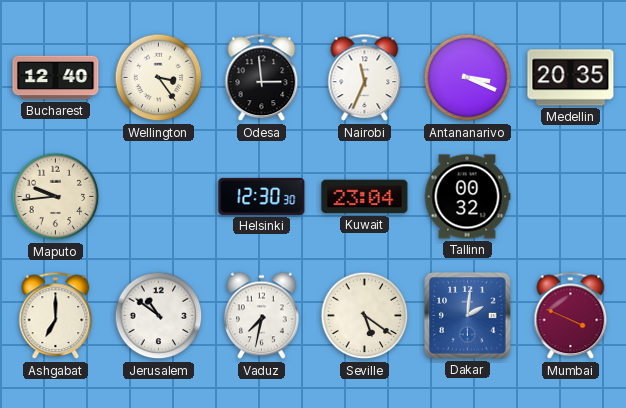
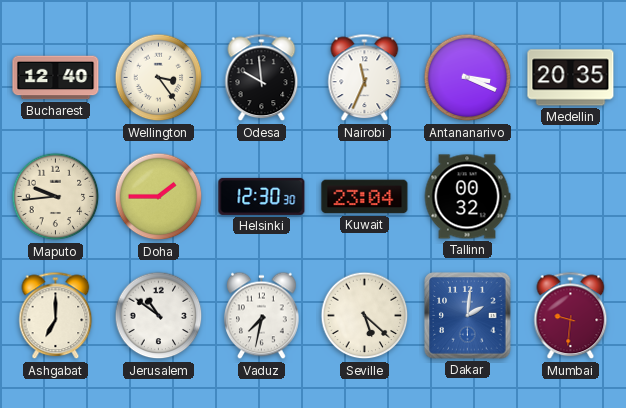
Odesa: 2:59 -> 9:59 (262, 78)
Doha: none -> 1:45 (159, 197)
Seville: 5:21 -> 5:22 (365, 316)
Mumbai: 3:49 -> 9:31 (571, 316)
